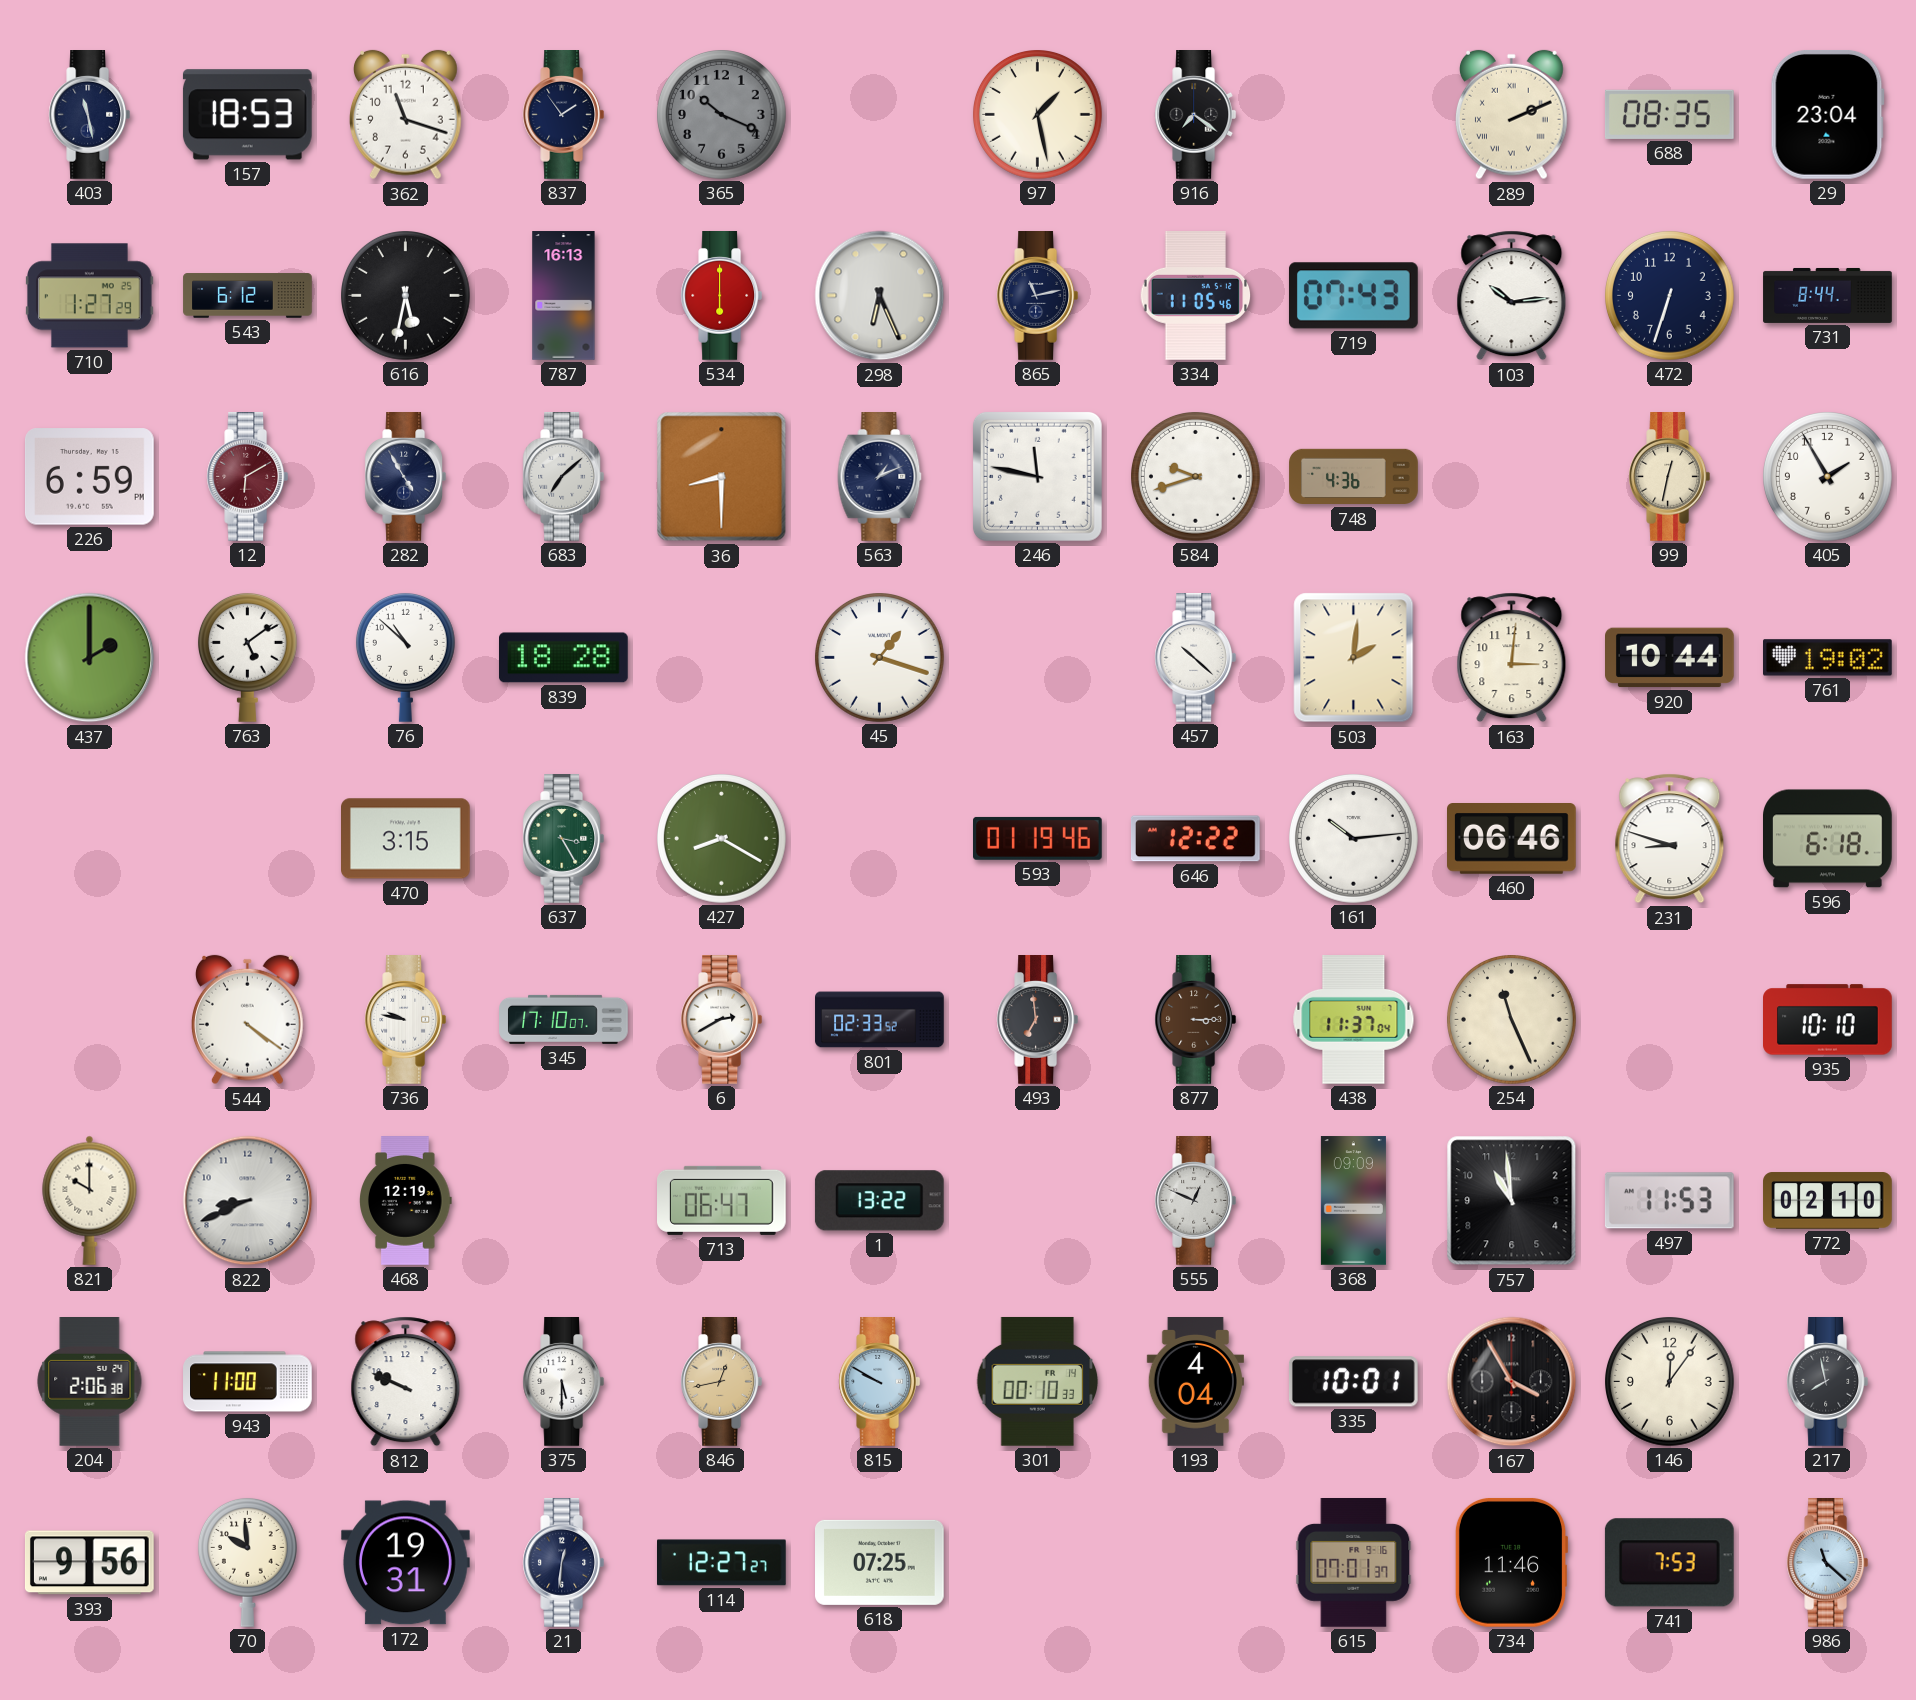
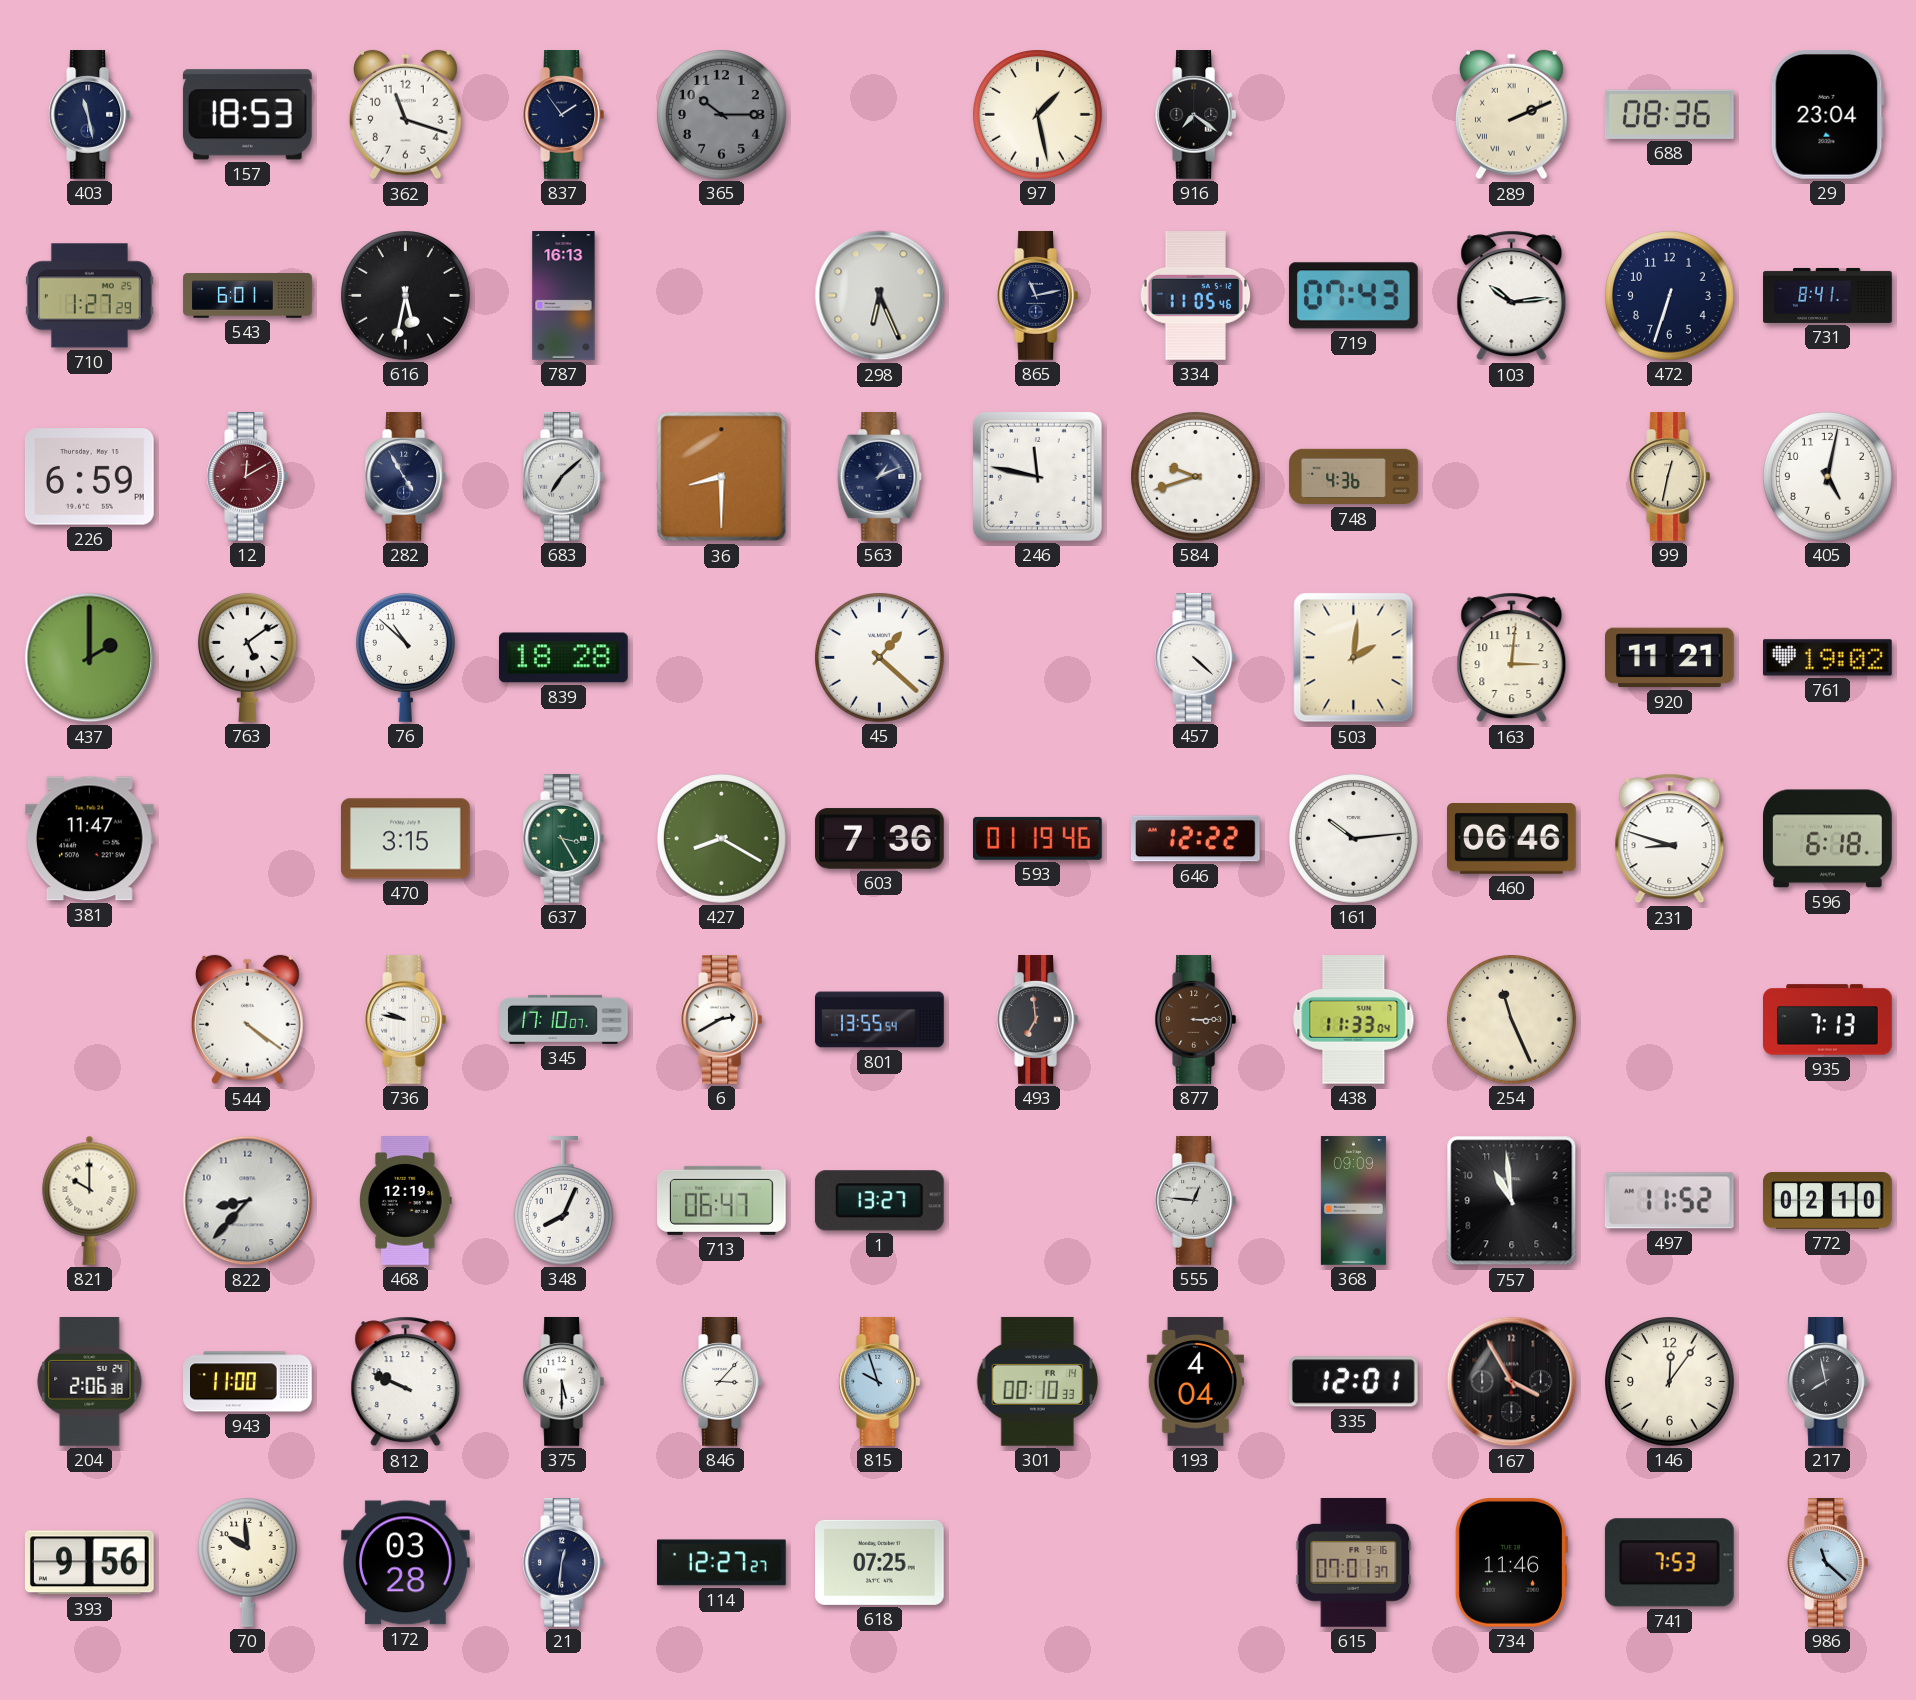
365: 10:19 -> 10:15 (722, 115)
688: 08:35 -> 08:36 (1669, 114)
543: 6:12 -> 6:01 (248, 296)
534: 6:00 -> none (722, 296)
731: 8:44 -> 8:41 (1828, 295)
12: 6:10 -> 12:10 (248, 477)
405: 1:55 -> 5:02 (1828, 477)
45: 1:18 -> 1:22 (880, 658)
457: 10:22 -> 4:22 (1196, 658)
920: 10:44 -> 11:21 (1670, 658)
381: none -> 11:47 (89, 839)
603: none -> 7:36 (880, 839)
801: 02:33 -> 13:55 (880, 1020)
438: 11:37 -> 11:33 (1354, 1020)
935: 10:10 -> 7:13 (1828, 1020)
822: 8:41 -> 8:37 (248, 1201)
348: none -> 8:04 (563, 1201)
1: 13:22 -> 13:27 (879, 1201)
555: 12:49 -> 12:46 (1196, 1201)
497: 11:53 -> 11:52 (1669, 1201)
846: 12:43 -> 3:07 (722, 1382)
846 dial: champagne -> white (722, 1382)
815: 9:50 -> 9:57 (880, 1382)
335: 10:01 -> 12:01 (1353, 1382)
172: 19:31 -> 03:28 (405, 1563)
